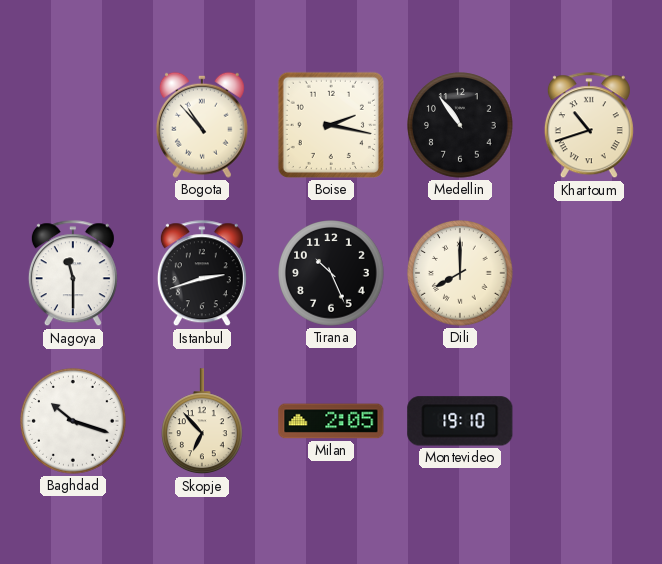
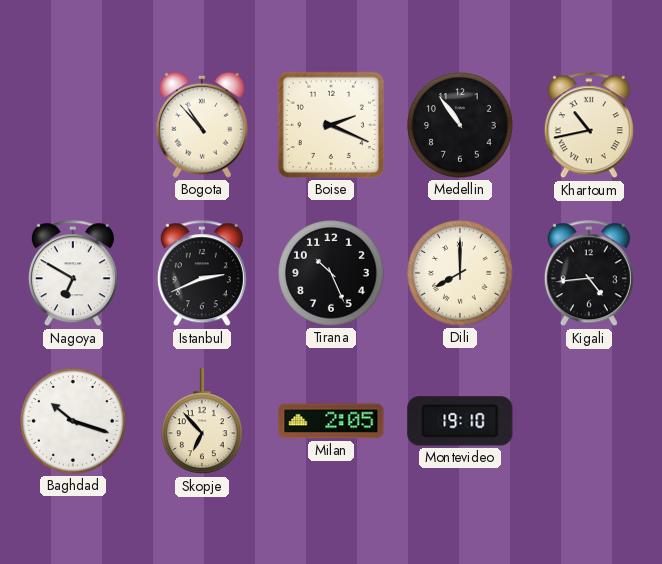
Boise: 2:17 -> 2:19 (331, 125)
Khartoum: 10:42 -> 10:43 (589, 126)
Nagoya: 11:30 -> 6:50 (73, 274)
Istanbul: 2:42 -> 2:41 (202, 274)
Kigali: none -> 4:44 (589, 274)
